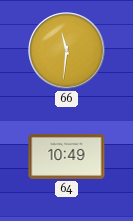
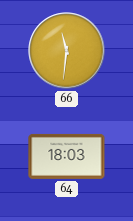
64: 10:49 -> 18:03 (67, 156)
